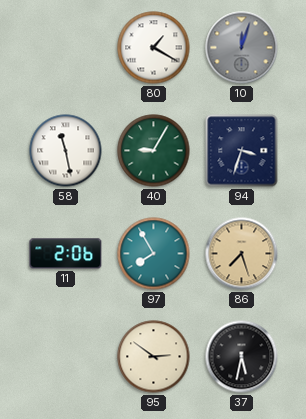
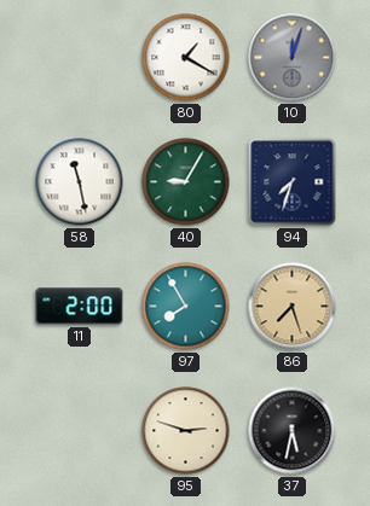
94: 3:33 -> 7:33 (293, 182)
11: 2:06 -> 2:00 (80, 307)
95: 2:51 -> 2:48 (186, 431)
